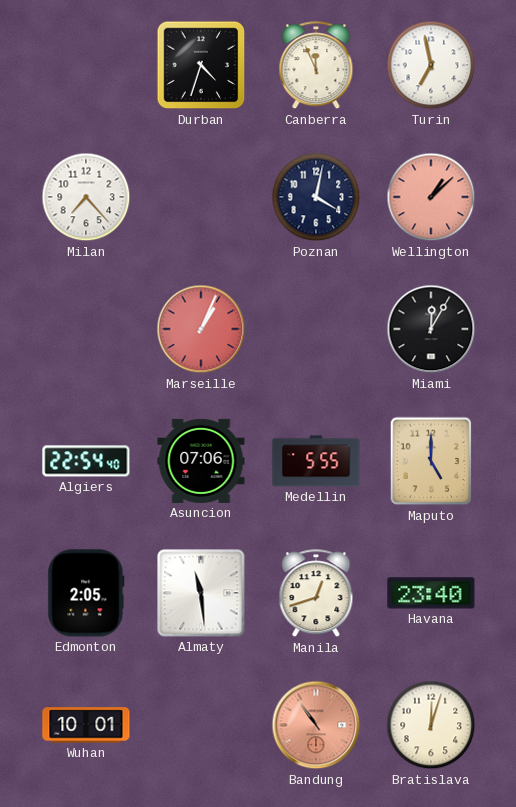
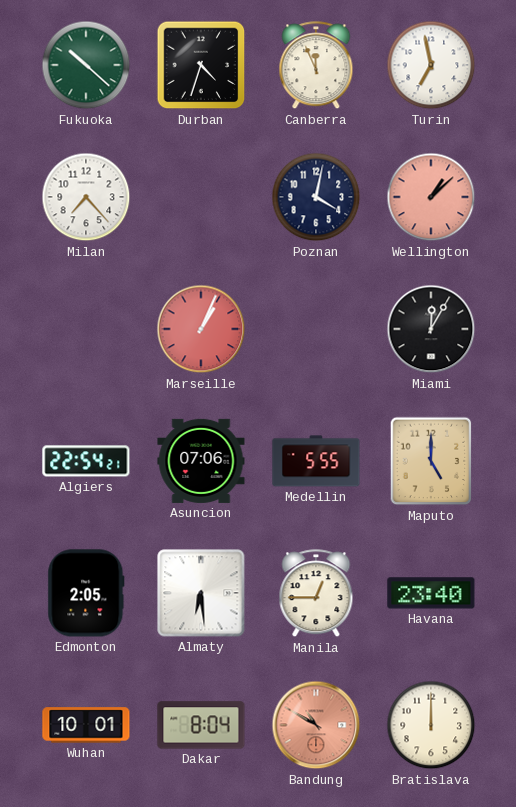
Fukuoka: none -> 10:22 (86, 65)
Algiers: 22:54:40 -> 22:54:21 (86, 461)
Almaty: 11:29 -> 6:29 (201, 593)
Manila: 12:42 -> 12:45 (316, 594)
Dakar: none -> 8:04 (201, 725)
Bandung: 10:54 -> 10:50 (316, 725)
Bratislava: 12:03 -> 12:00 (431, 725)
